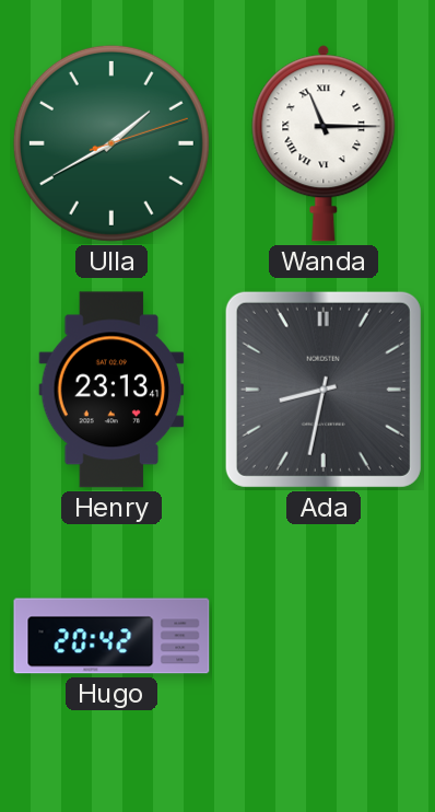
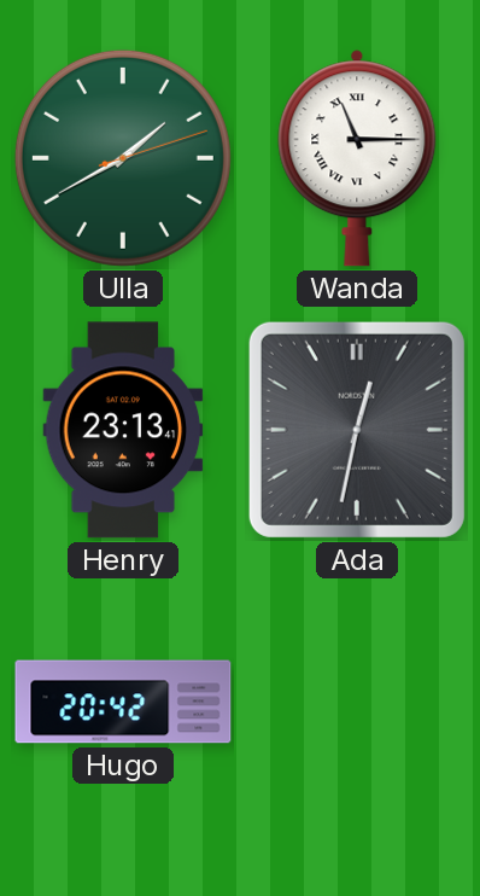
Ada: 8:32 -> 12:32 (357, 430)
